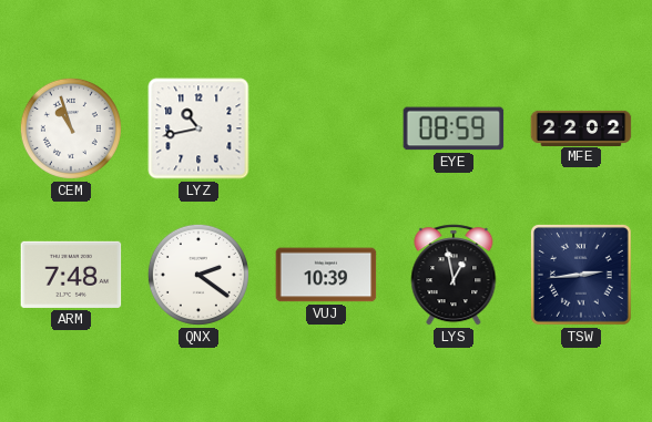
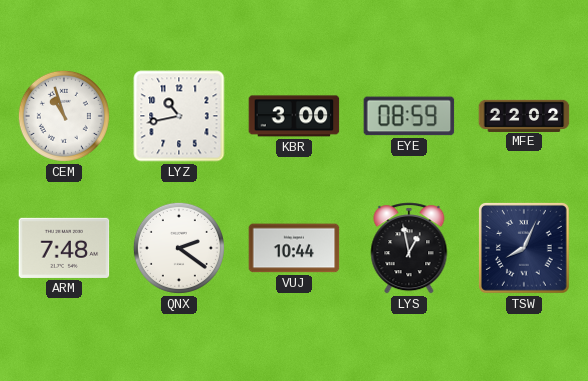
KBR: none -> 3:00 (294, 116)
VUJ: 10:39 -> 10:44 (294, 248)
TSW: 2:44 -> 8:04 (524, 248)
